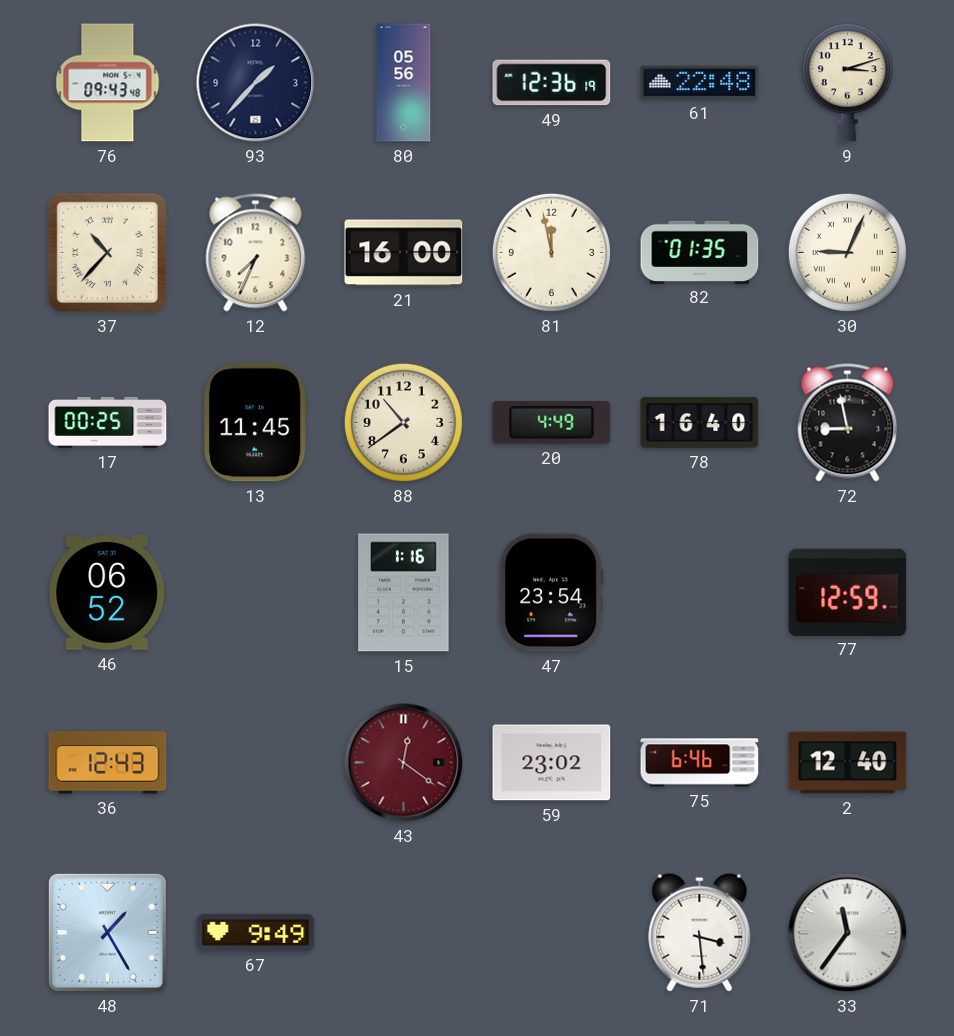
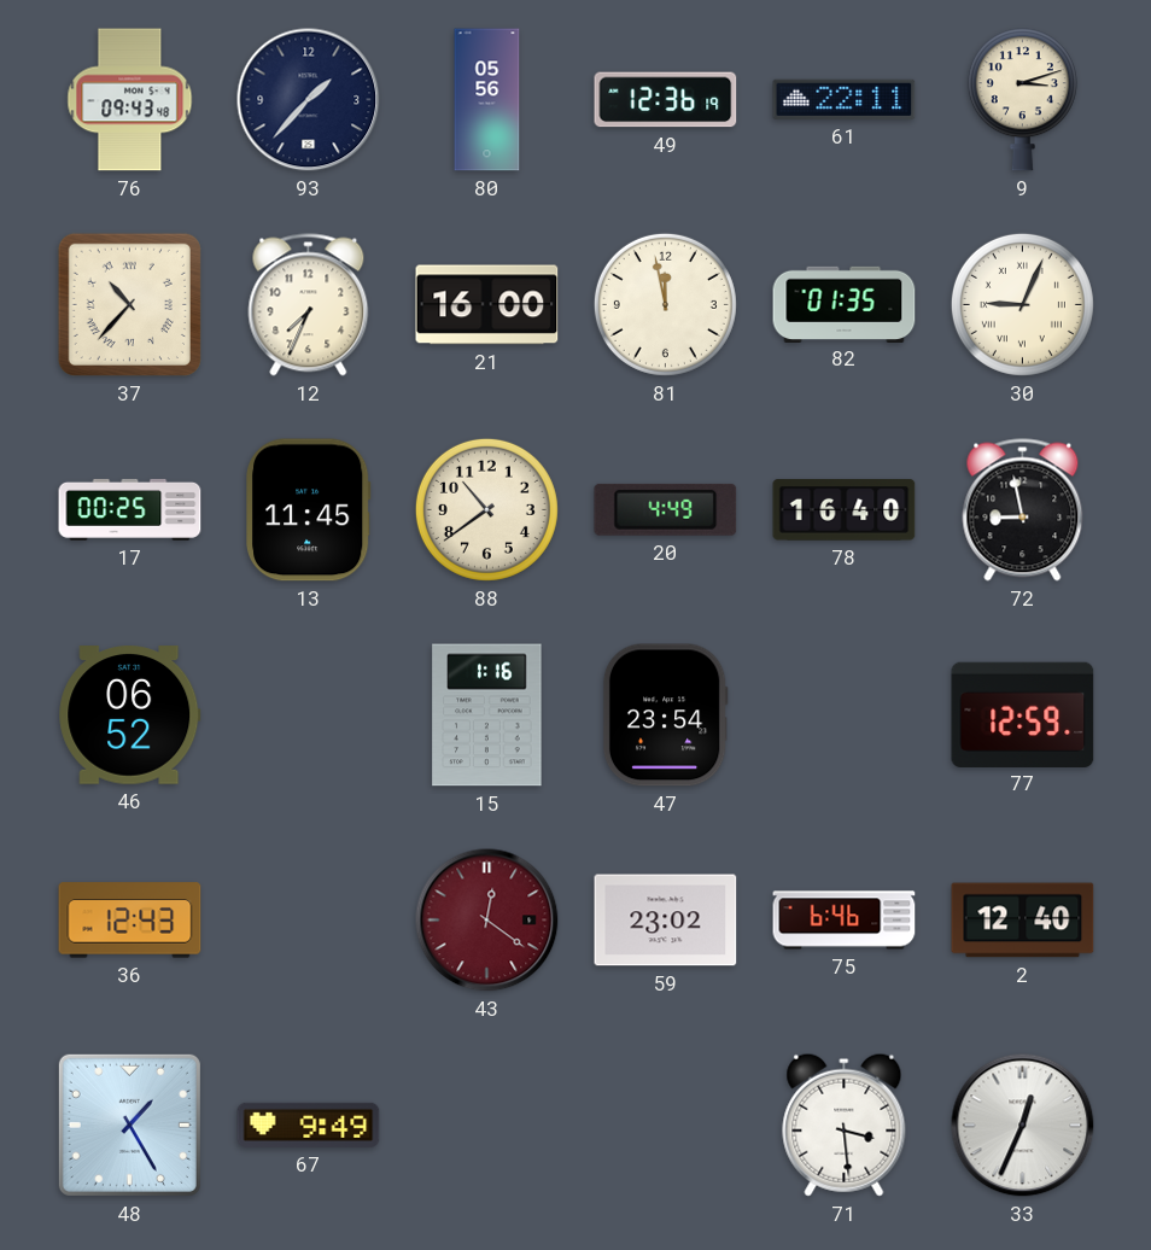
61: 22:48 -> 22:11 (845, 99)
33: 11:36 -> 12:34 (1023, 1126)
